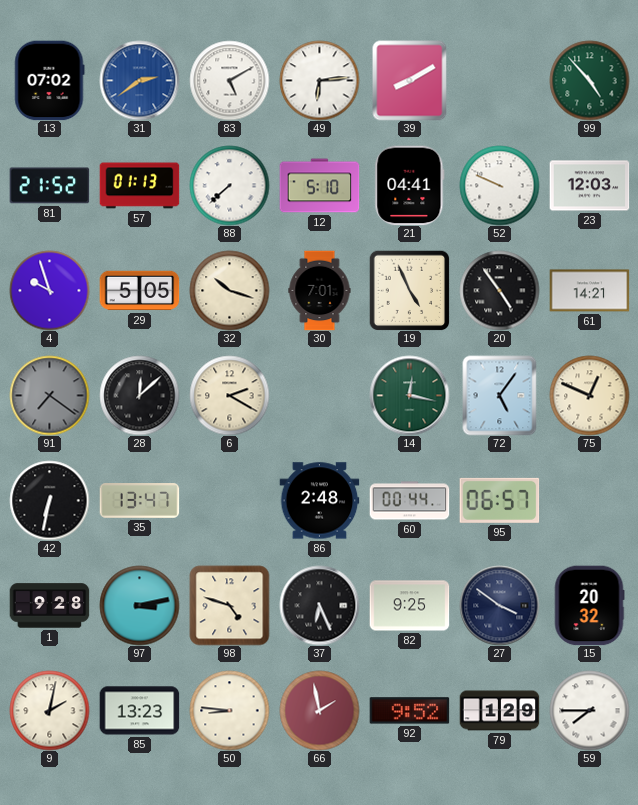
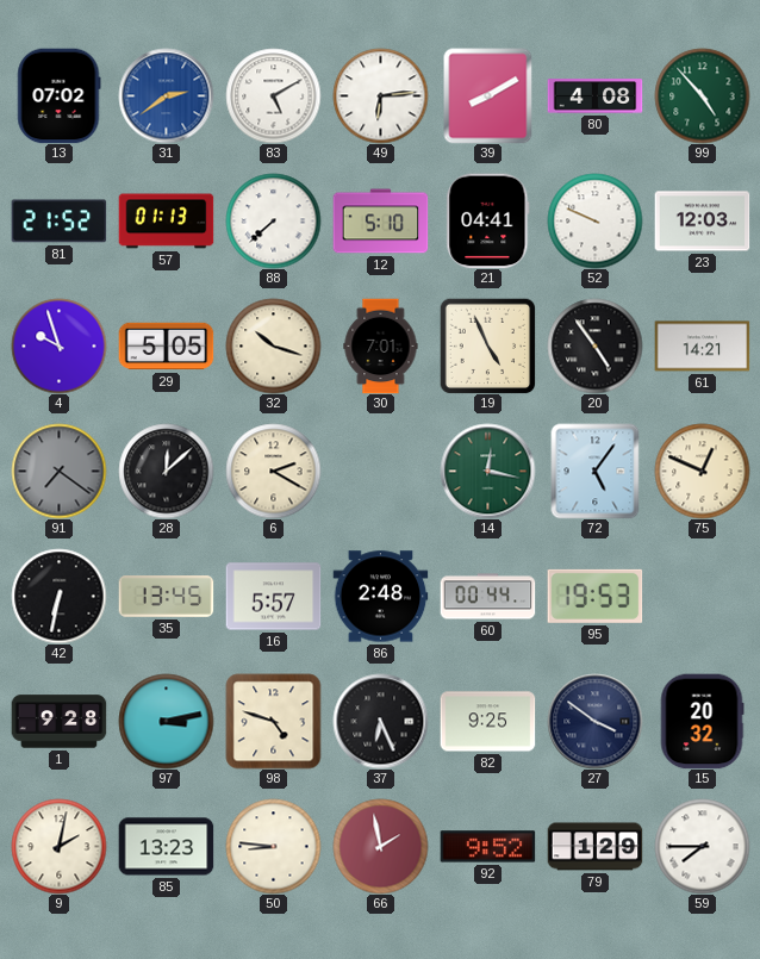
80: none -> 4:08 (594, 96)
35: 13:47 -> 13:45 (166, 597)
16: none -> 5:57 (273, 597)
95: 06:57 -> 19:53 (594, 596)
